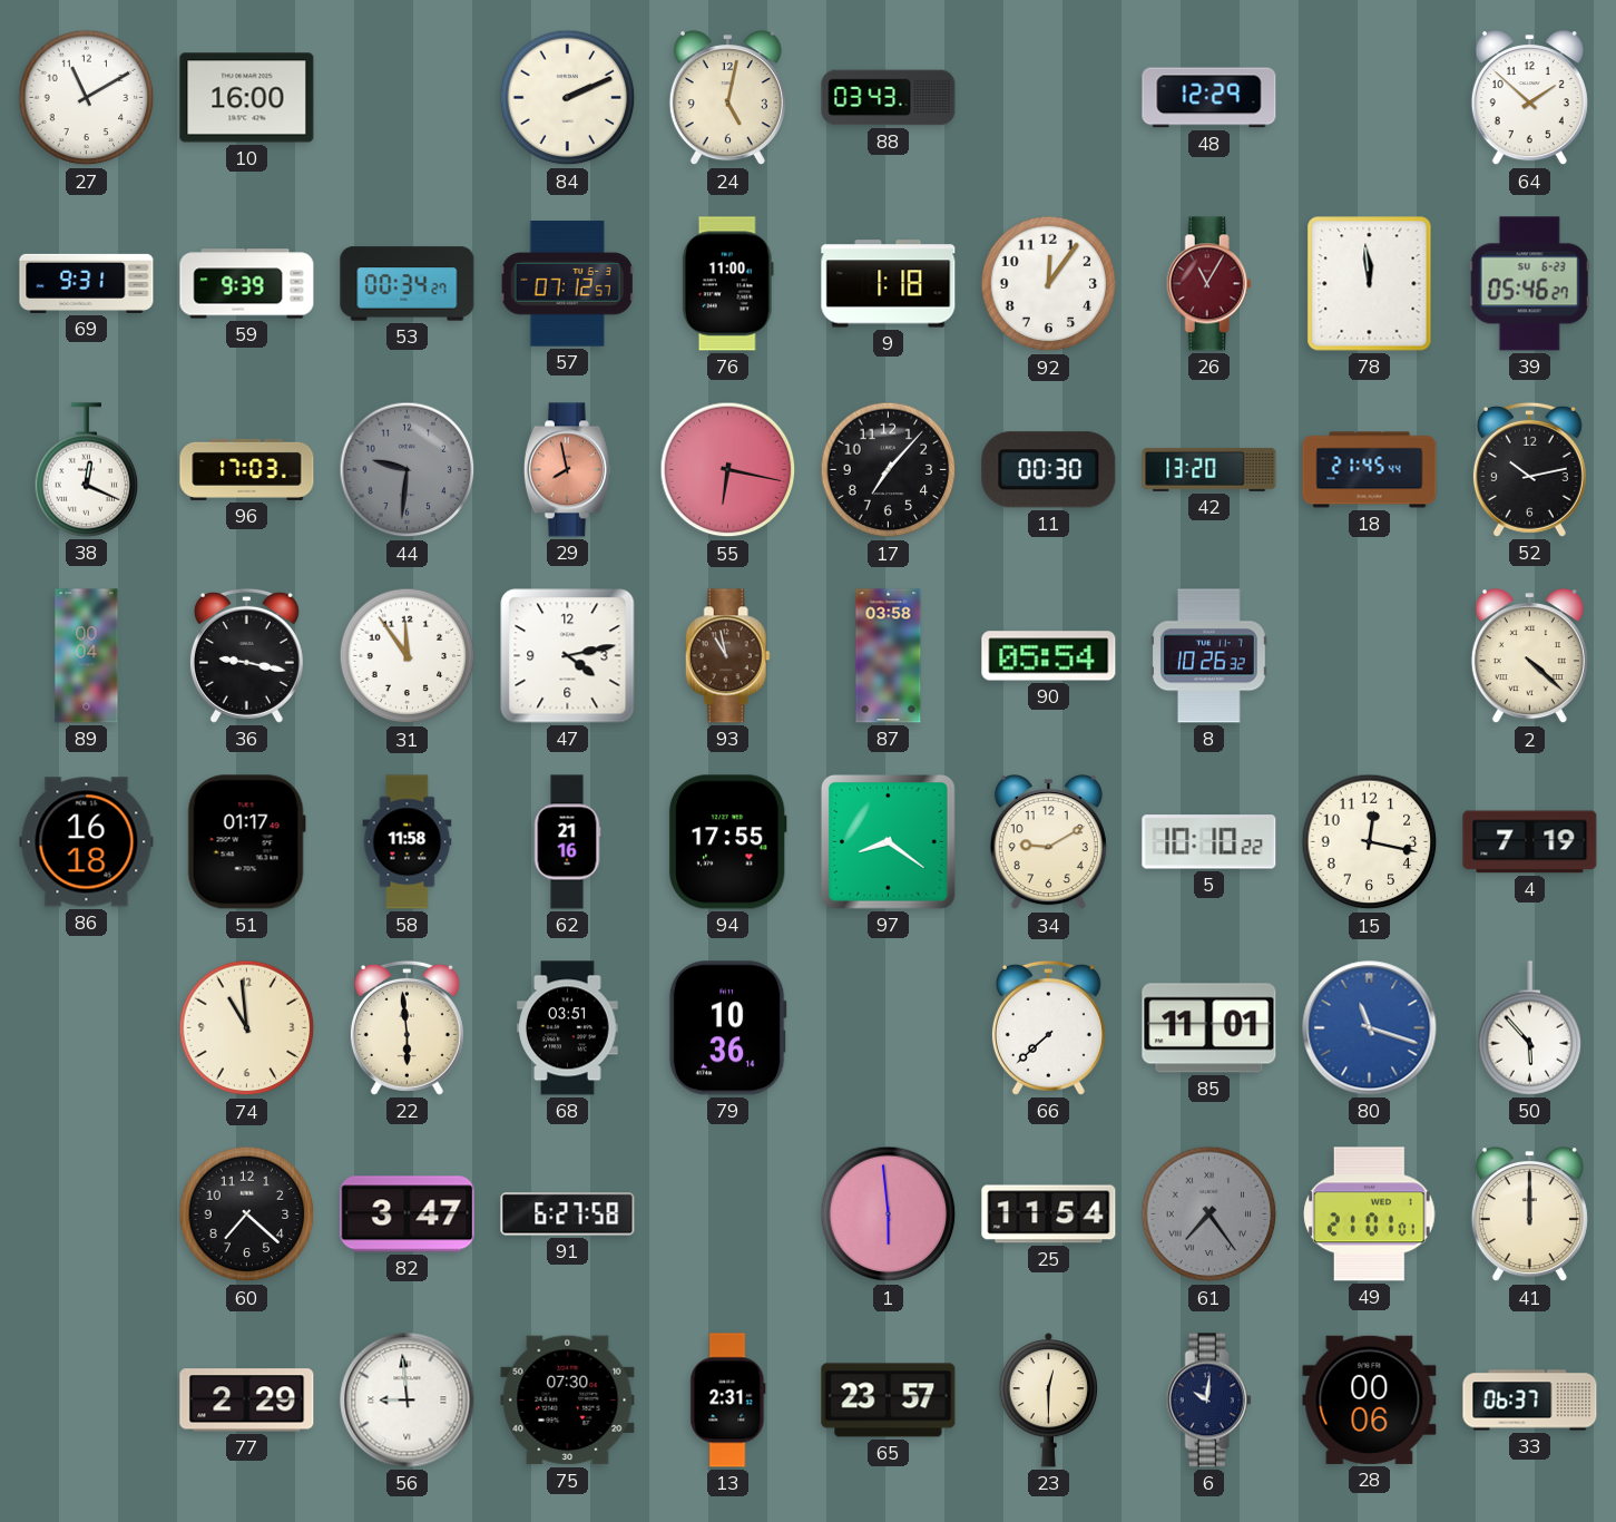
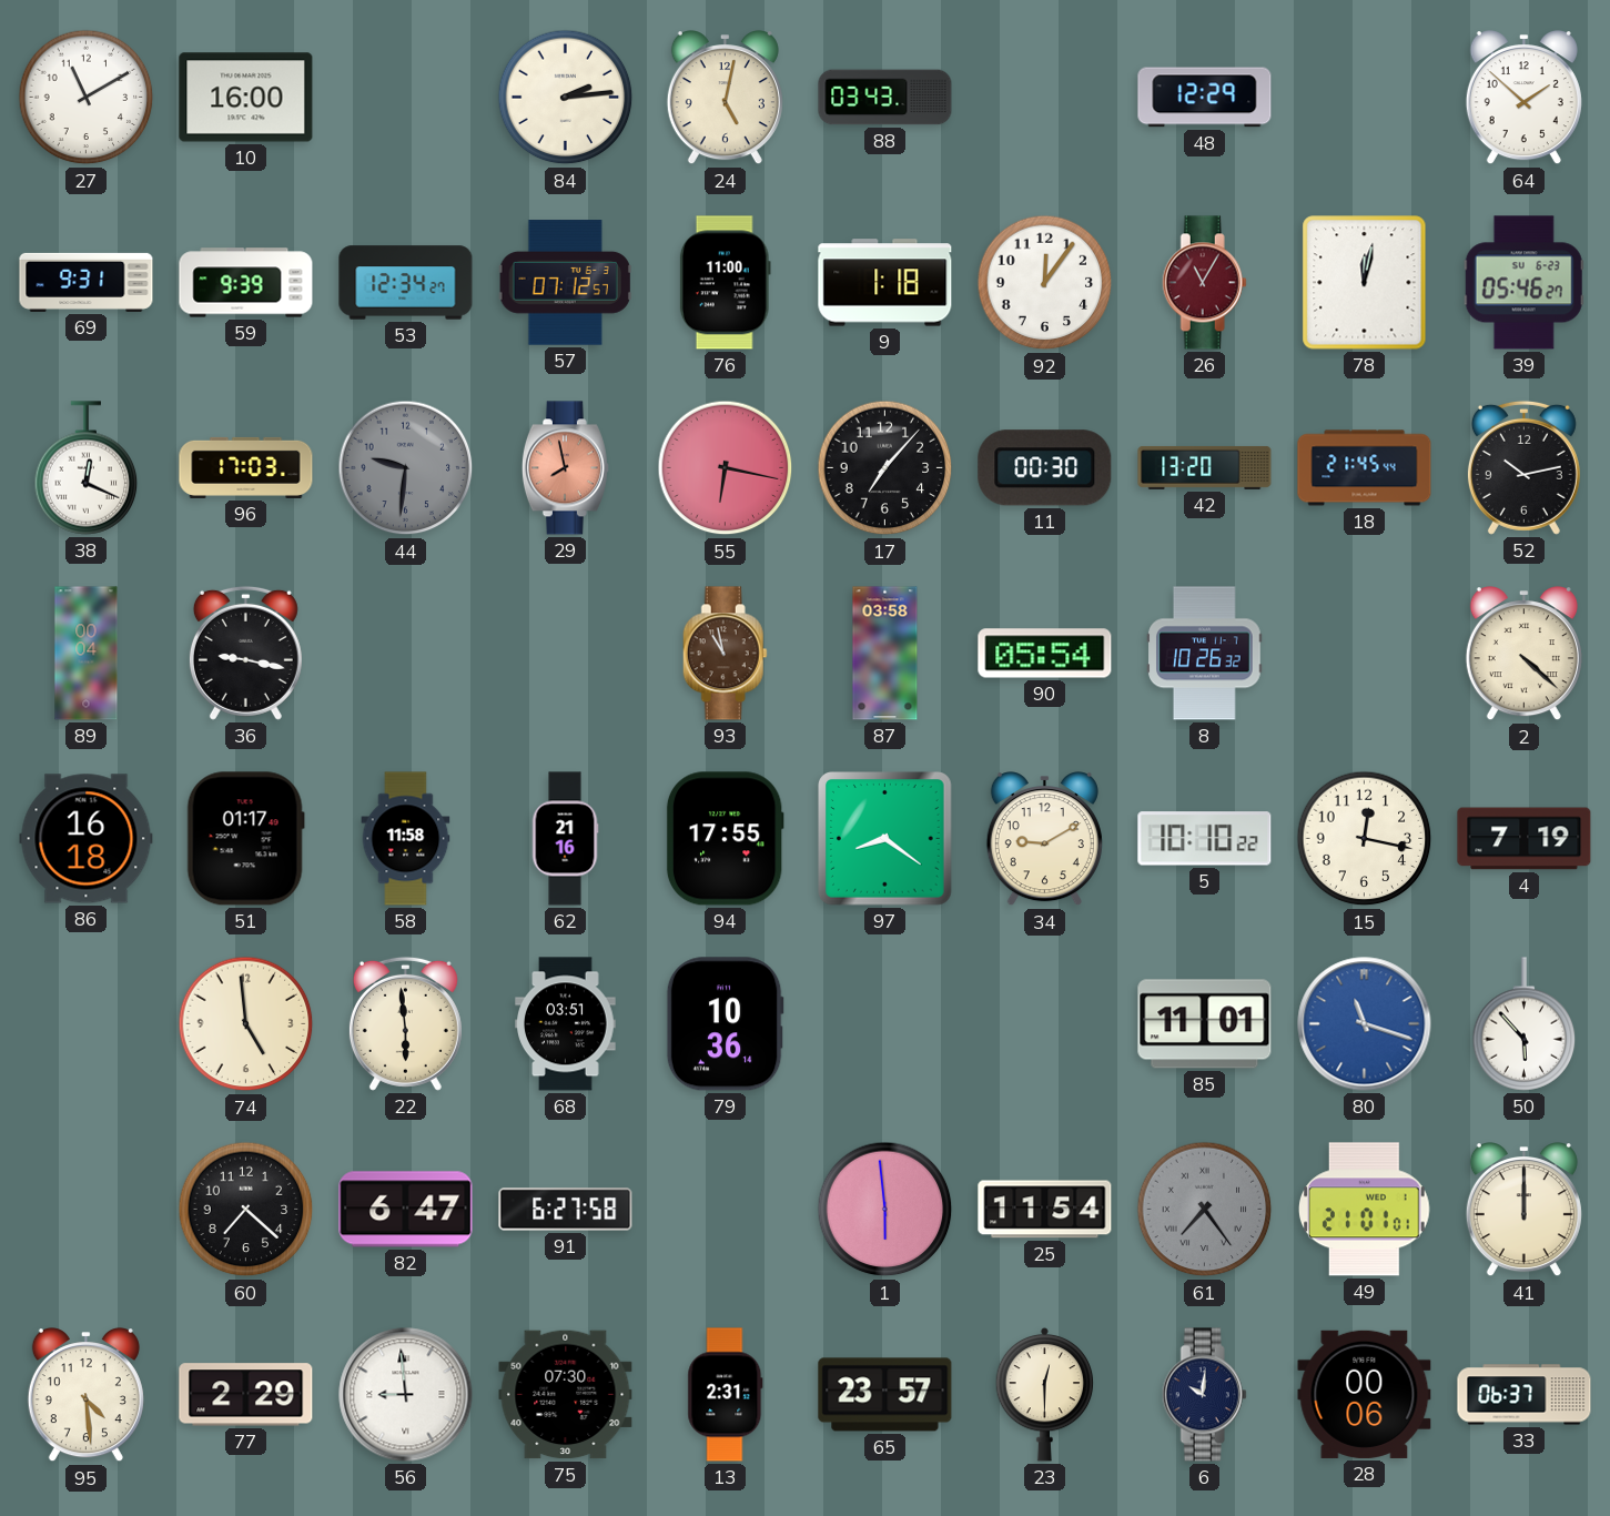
84: 2:11 -> 2:14 (566, 98)
53: 00:34 -> 12:34 (406, 283)
78: 11:59 -> 12:02 (1365, 283)
31: 11:54 -> none (408, 656)
47: 4:13 -> none (568, 656)
74: 10:59 -> 4:59 (246, 1024)
66: 7:38 -> none (1048, 1027)
82: 3:47 -> 6:47 (406, 1210)
95: none -> 4:29 (85, 1395)
